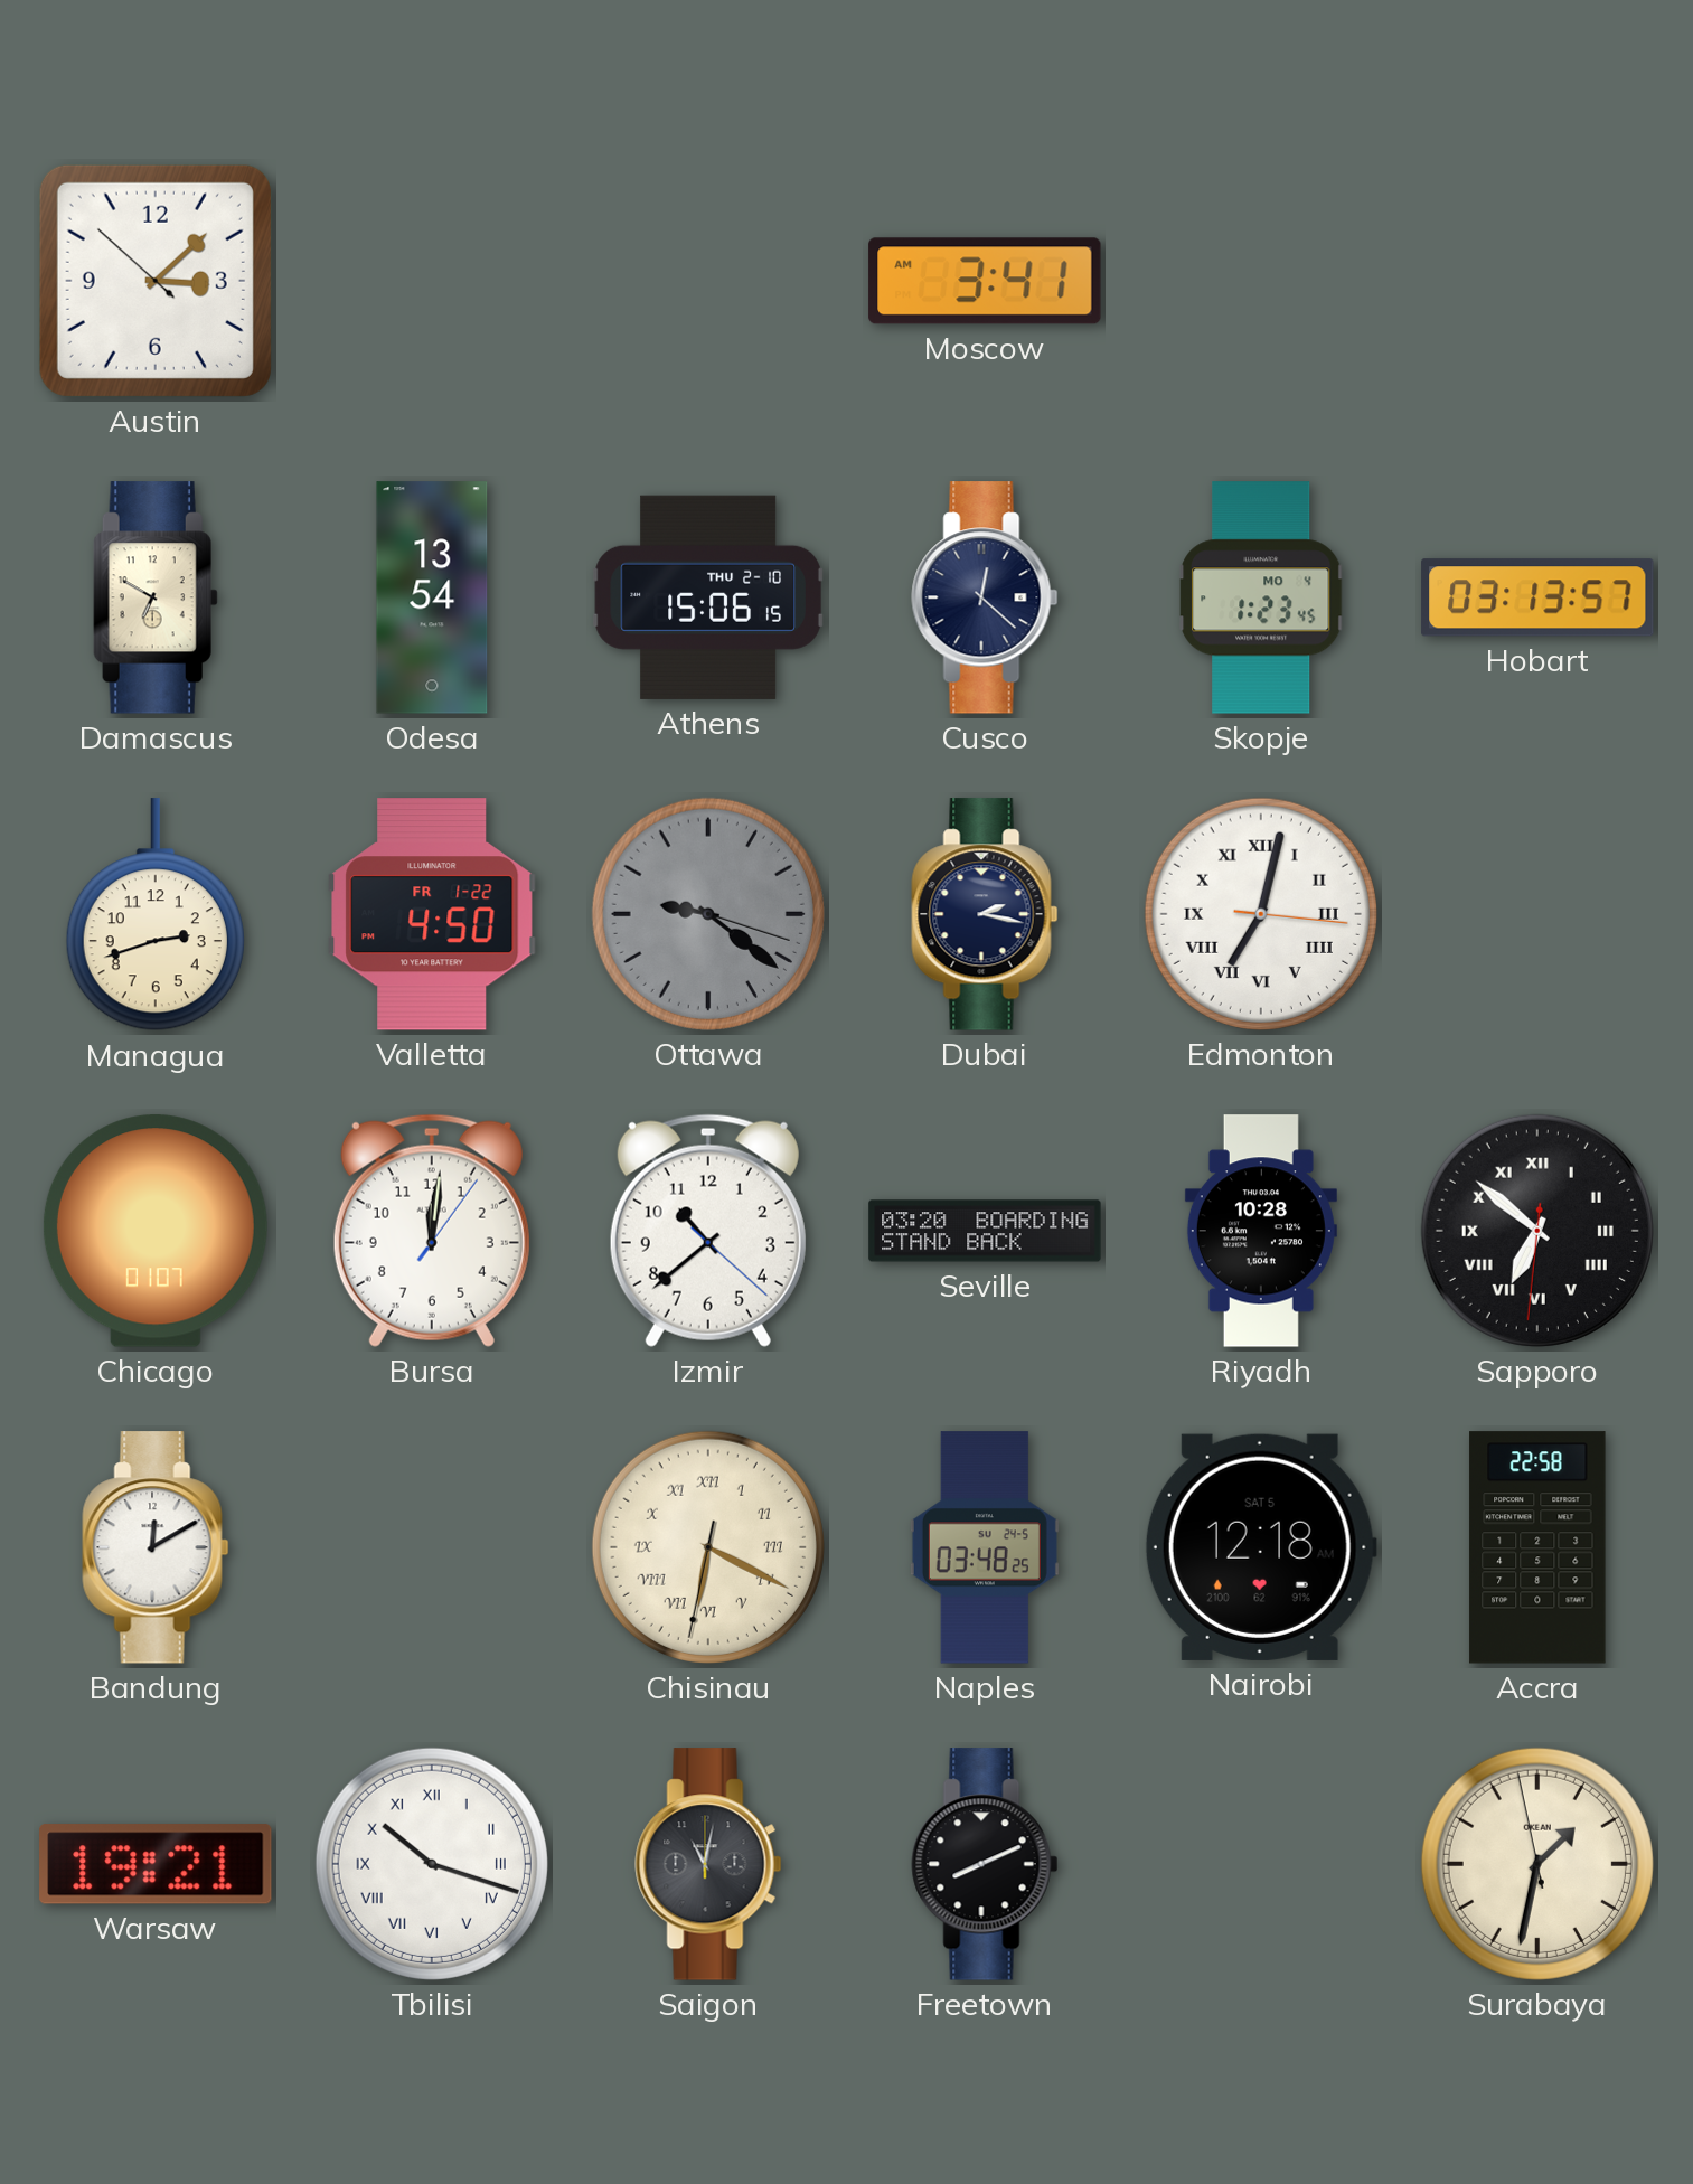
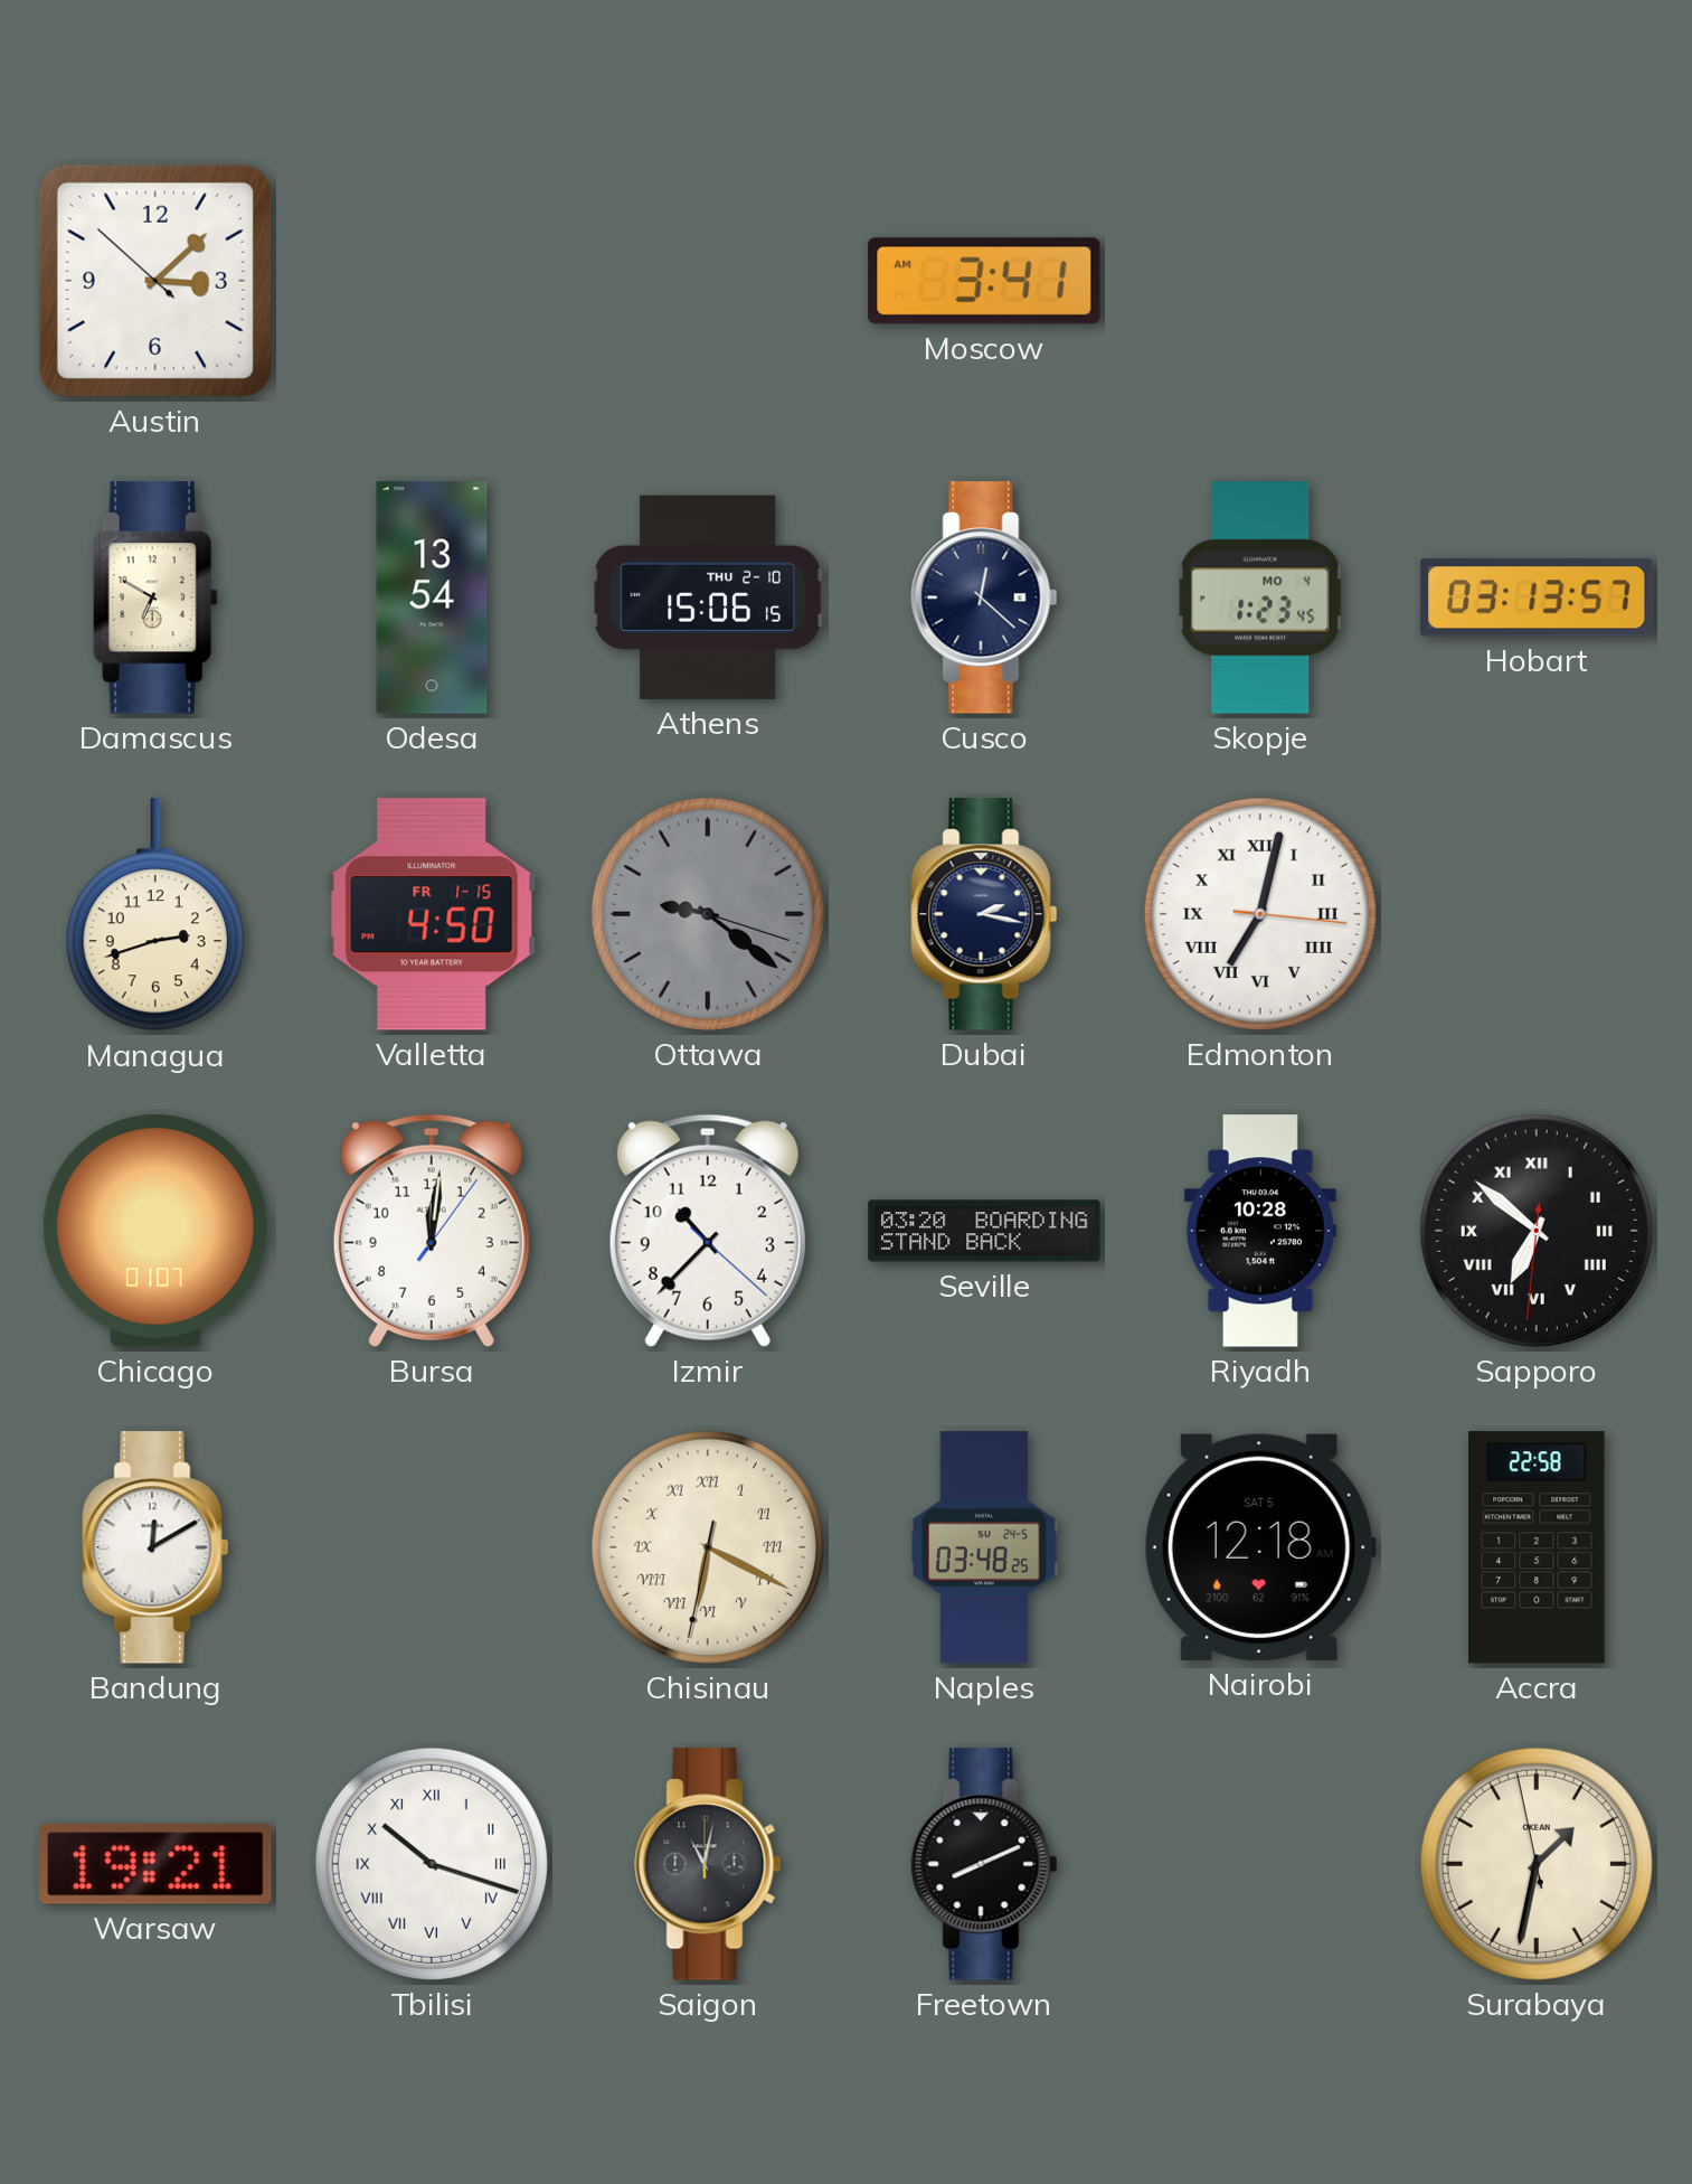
Valletta date: FR 1-22 -> FR 1-15 (432, 914)
Izmir: 10:38 -> 10:37 (708, 1231)
